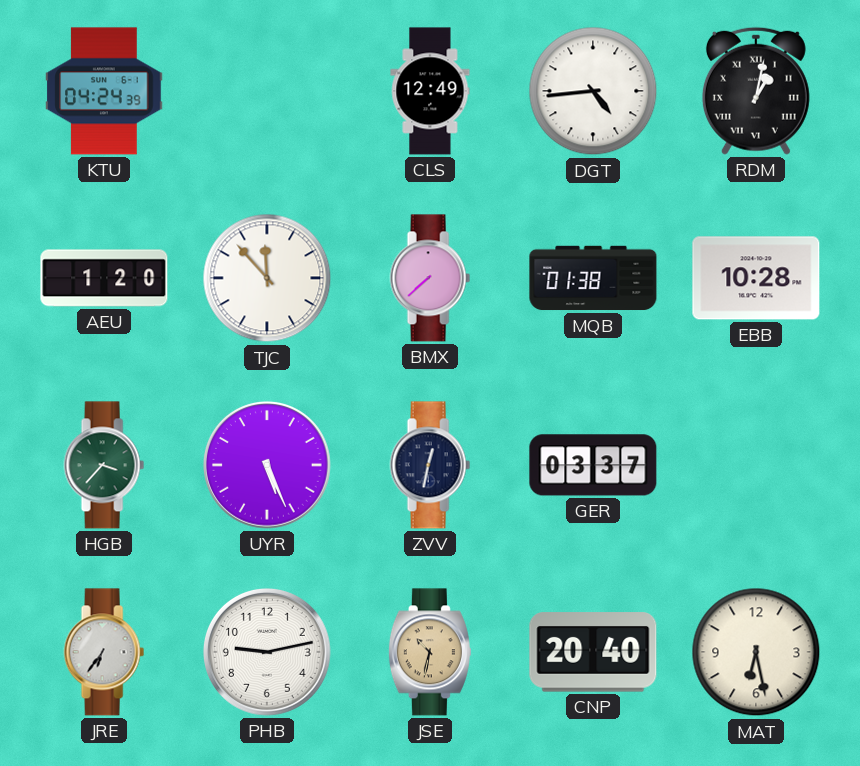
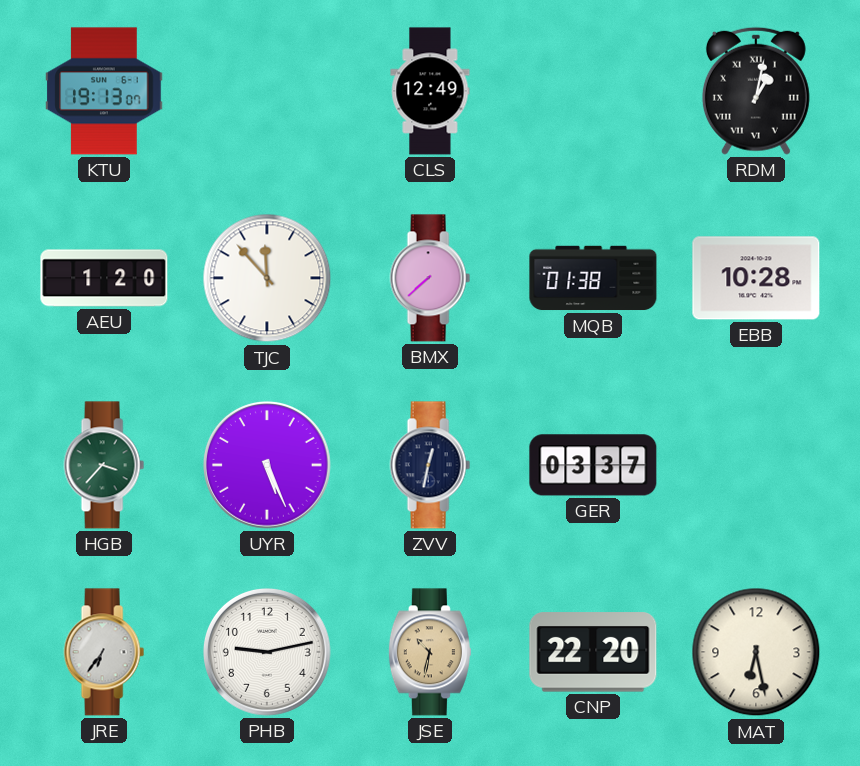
KTU: 04:24 -> 19:13 (104, 91)
DGT: 4:44 -> none (593, 91)
CNP: 20:40 -> 22:20 (593, 652)
